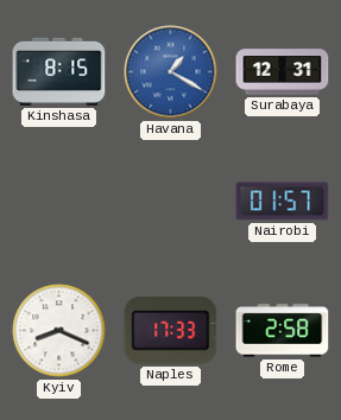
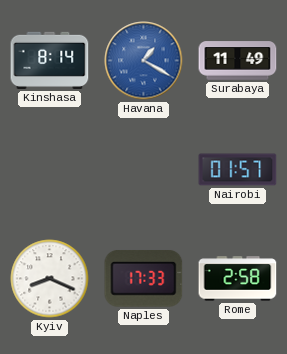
Kinshasa: 8:15 -> 8:14 (50, 60)
Surabaya: 12:31 -> 11:49 (238, 61)
